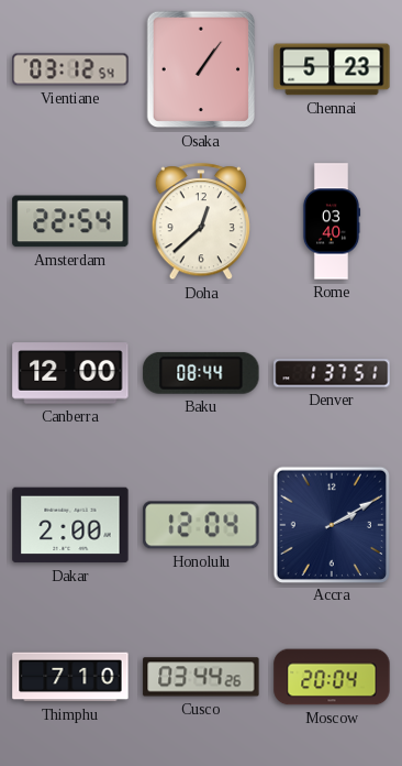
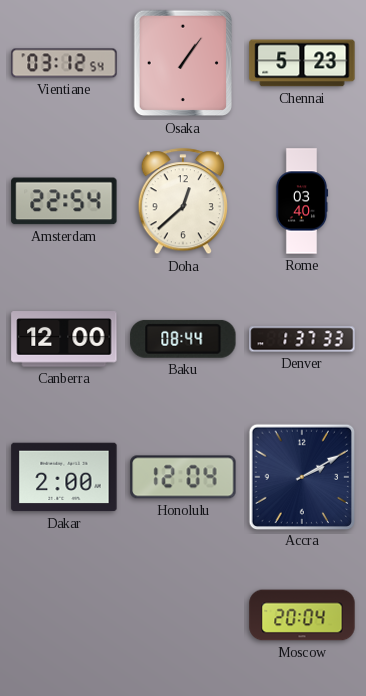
Denver: 1:37:51 -> 1:37:33 (302, 339)
Thimphu: 7:10 -> none (70, 677)
Cusco: 03:44 -> none (201, 677)
